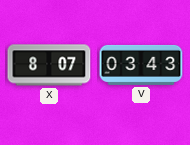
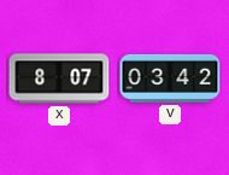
V: 03:43 -> 03:42 (170, 78)
